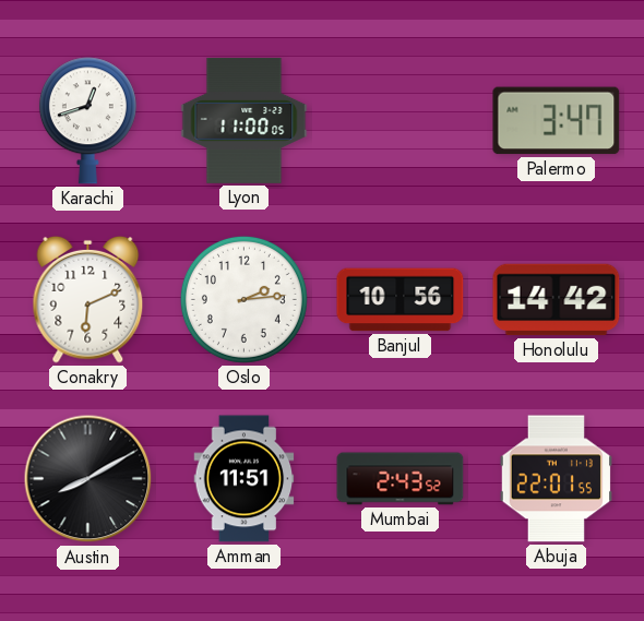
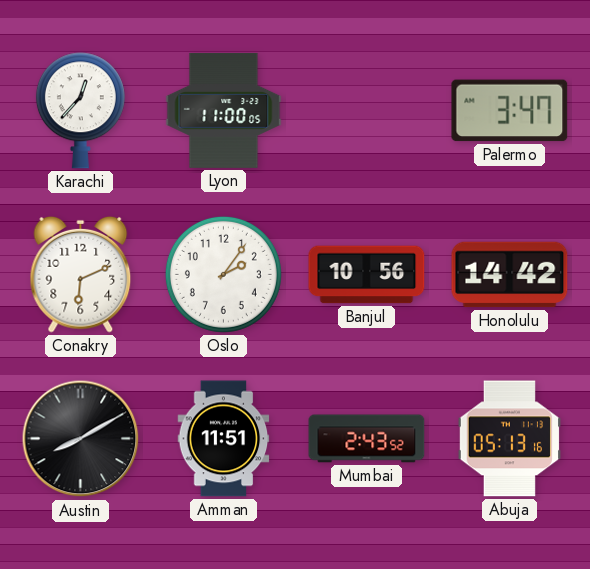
Karachi: 12:42 -> 12:37 (80, 111)
Oslo: 2:14 -> 2:06 (223, 274)
Abuja: 22:01 -> 05:13 (509, 439)
